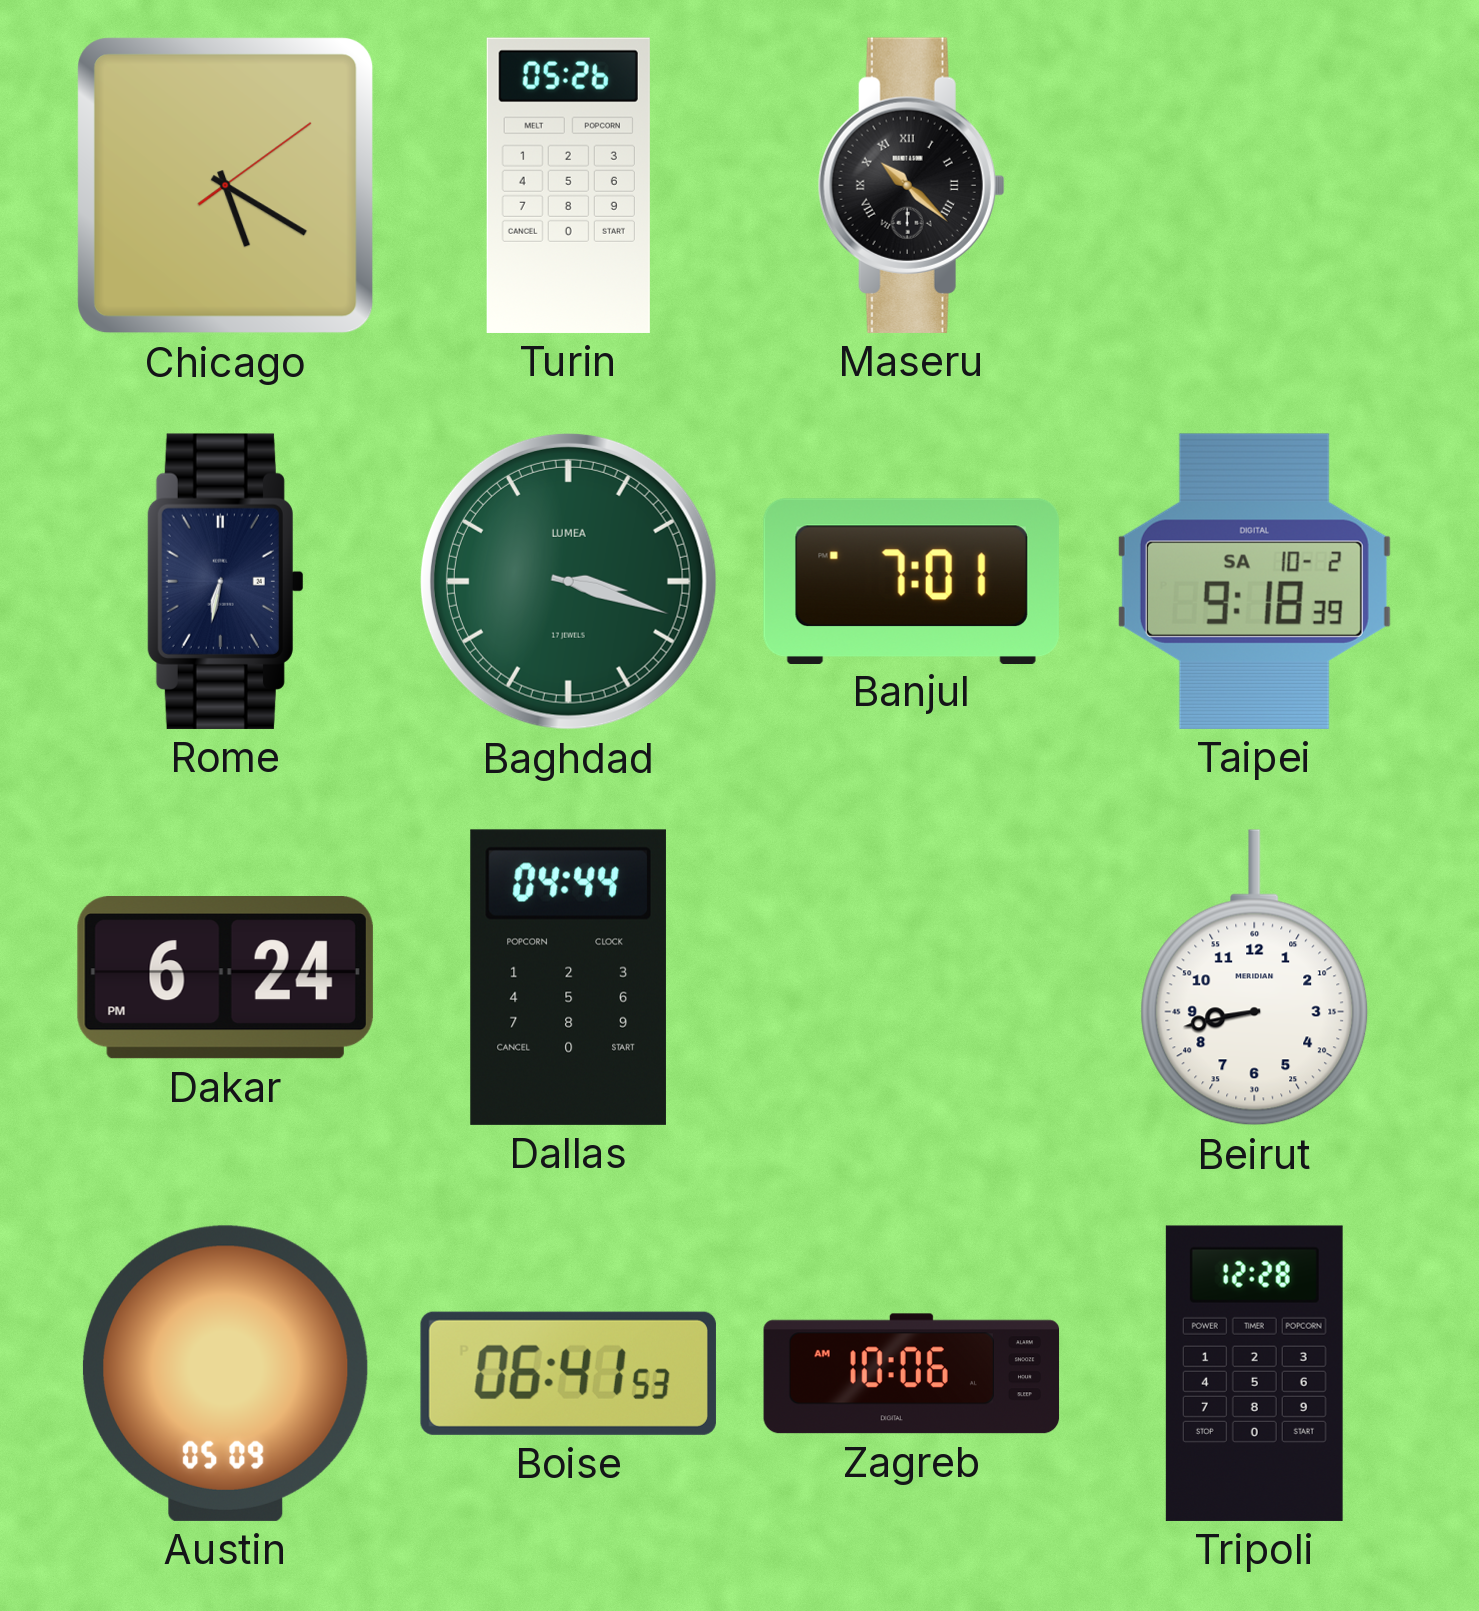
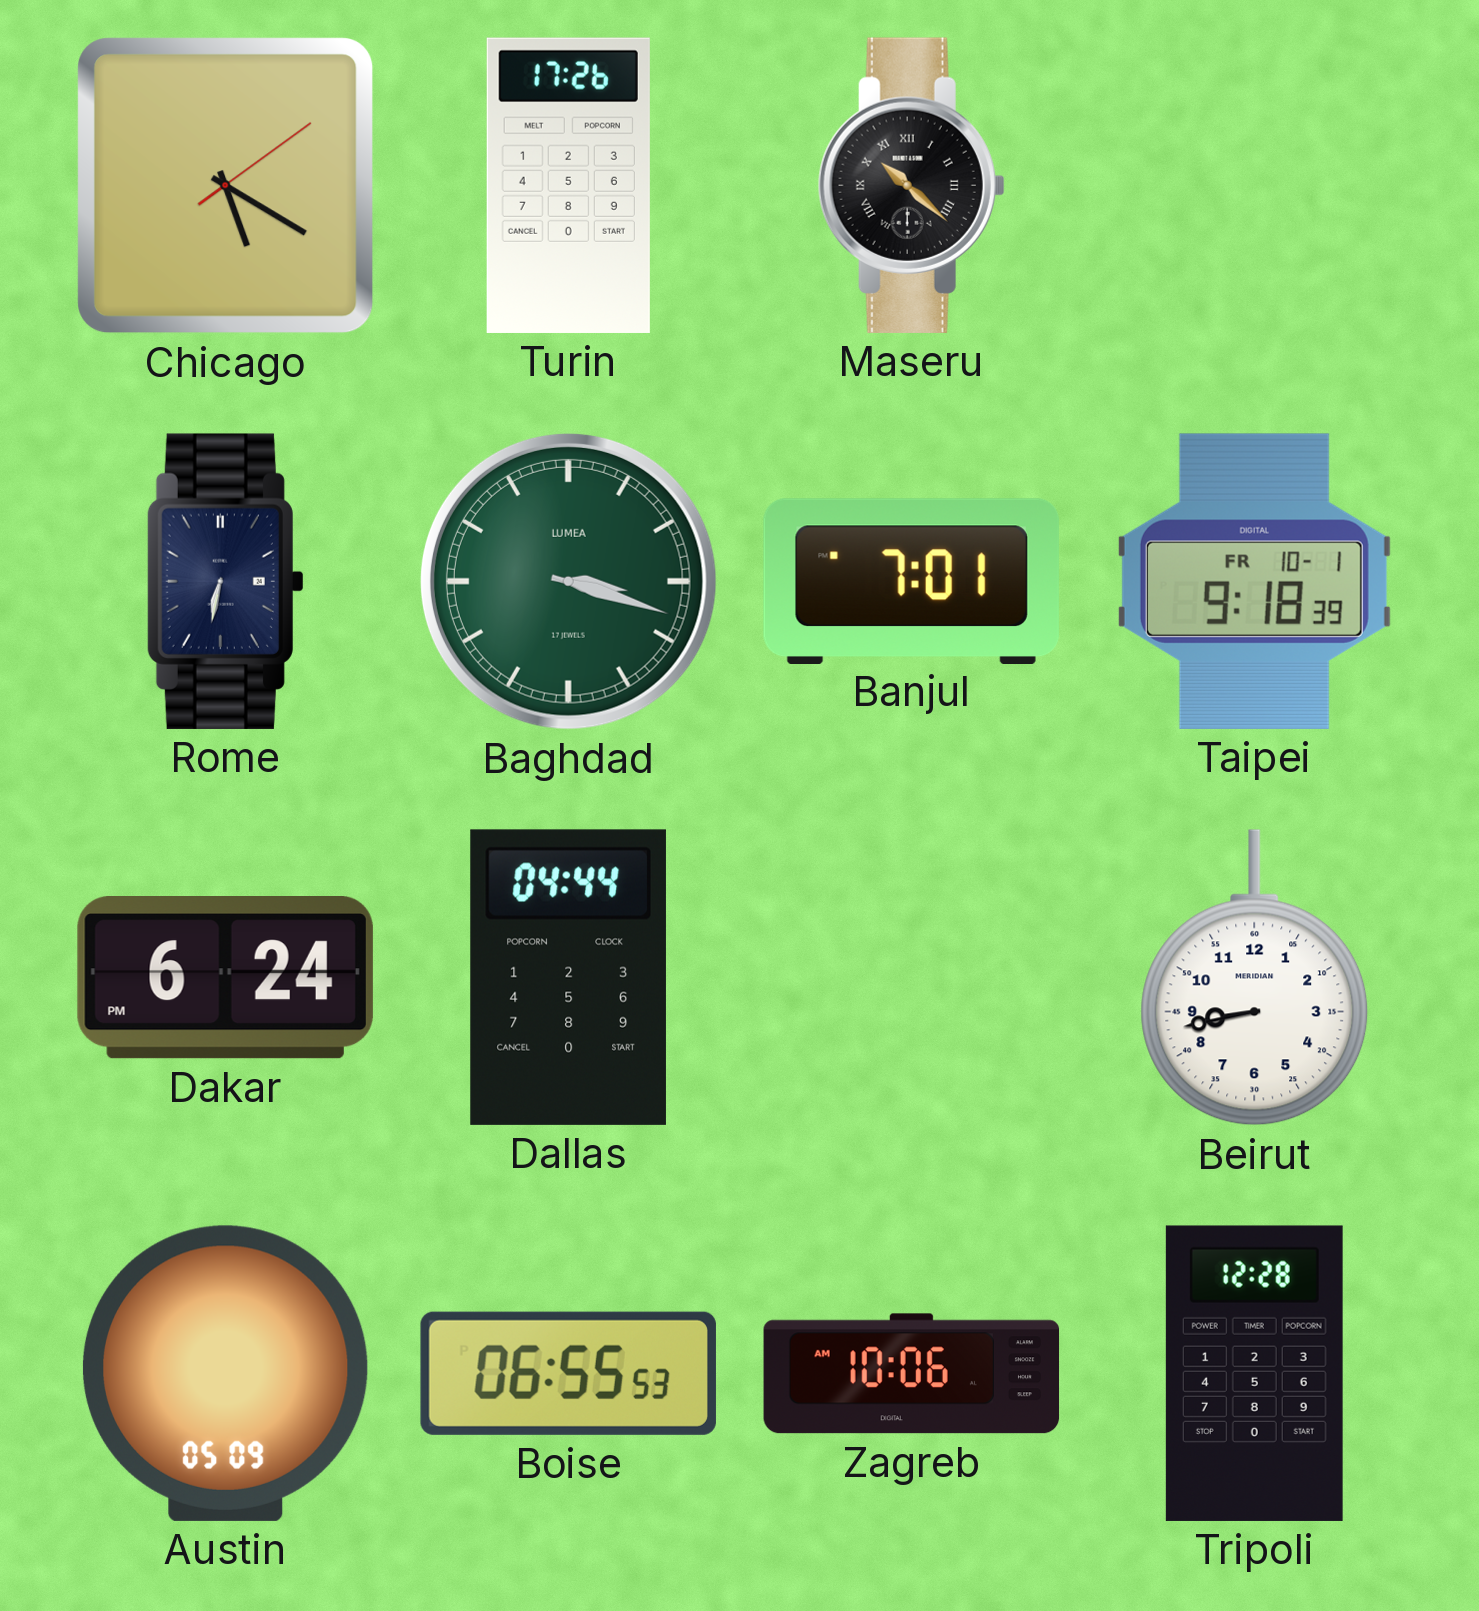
Turin: 05:26 -> 17:26 (568, 185)
Taipei date: SA 10-2 -> FR 10-1 (1254, 581)
Boise: 06:41 -> 06:55 (568, 1373)
